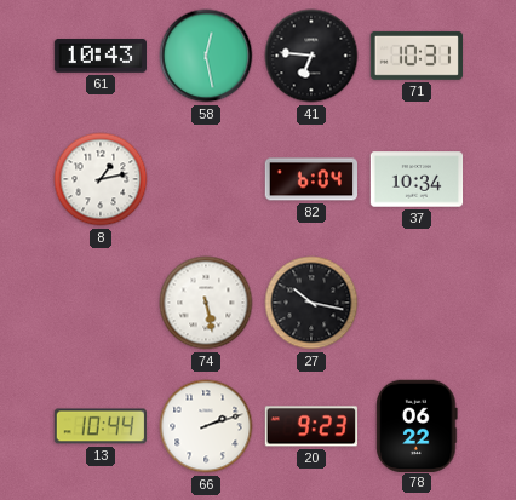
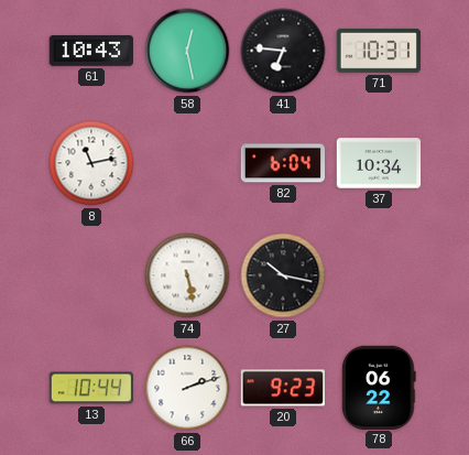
8: 1:13 -> 11:13 (91, 163)
